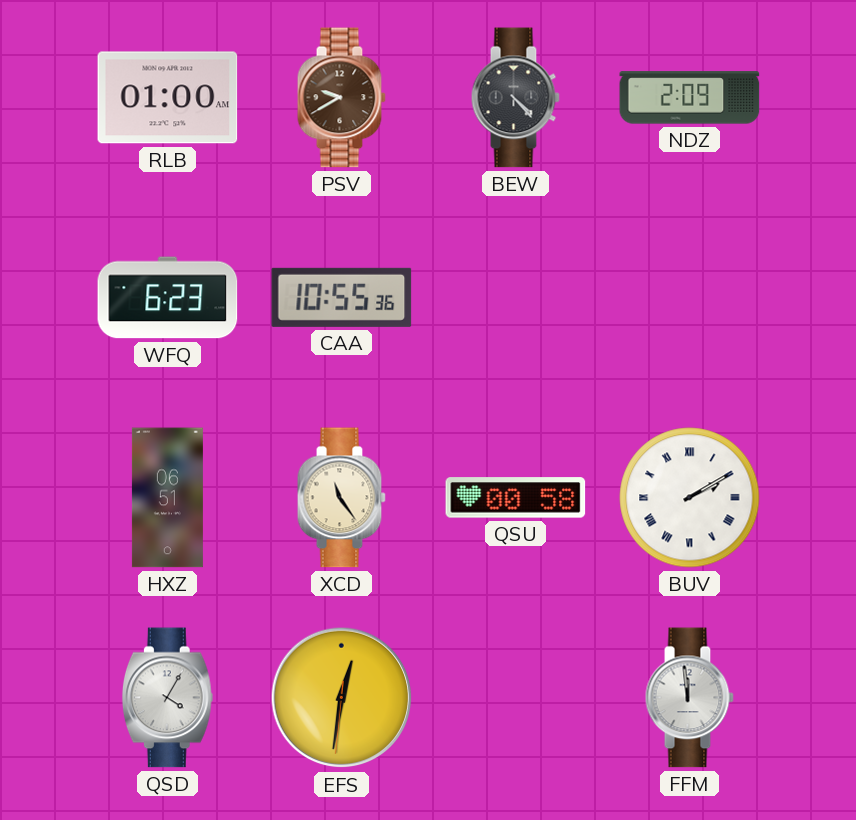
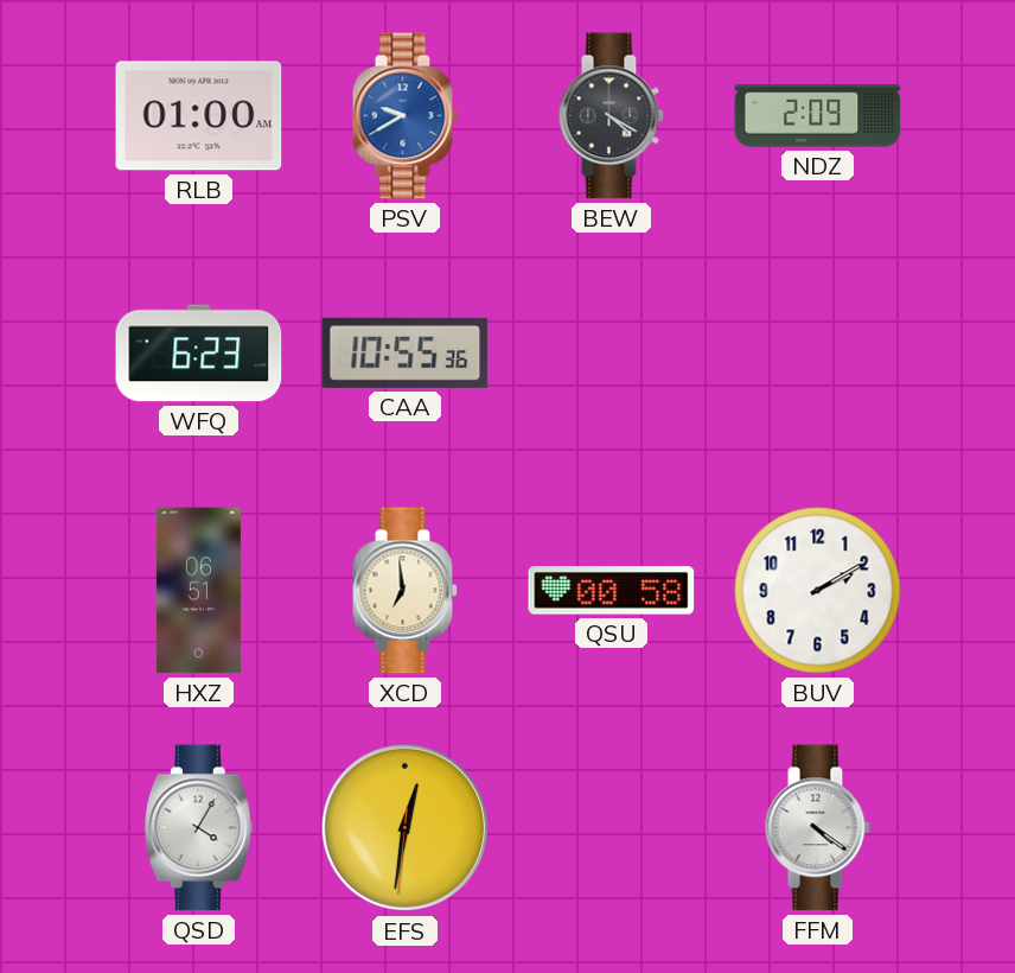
PSV dial: brown -> blue (404, 116)
BEW: 4:23 -> 4:20 (611, 116)
XCD: 11:24 -> 6:59 (404, 591)
BUV numerals: Roman -> Arabic (818, 591)
FFM: 11:59 -> 4:21 (817, 828)
